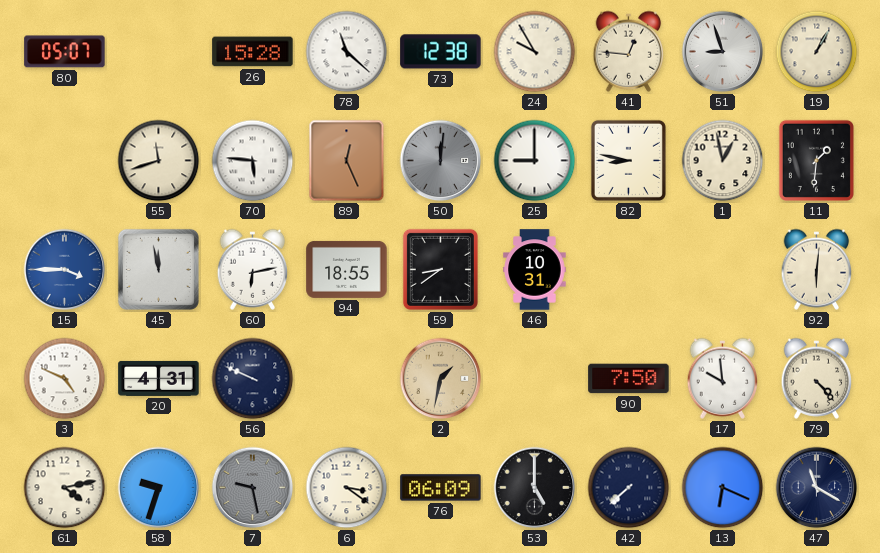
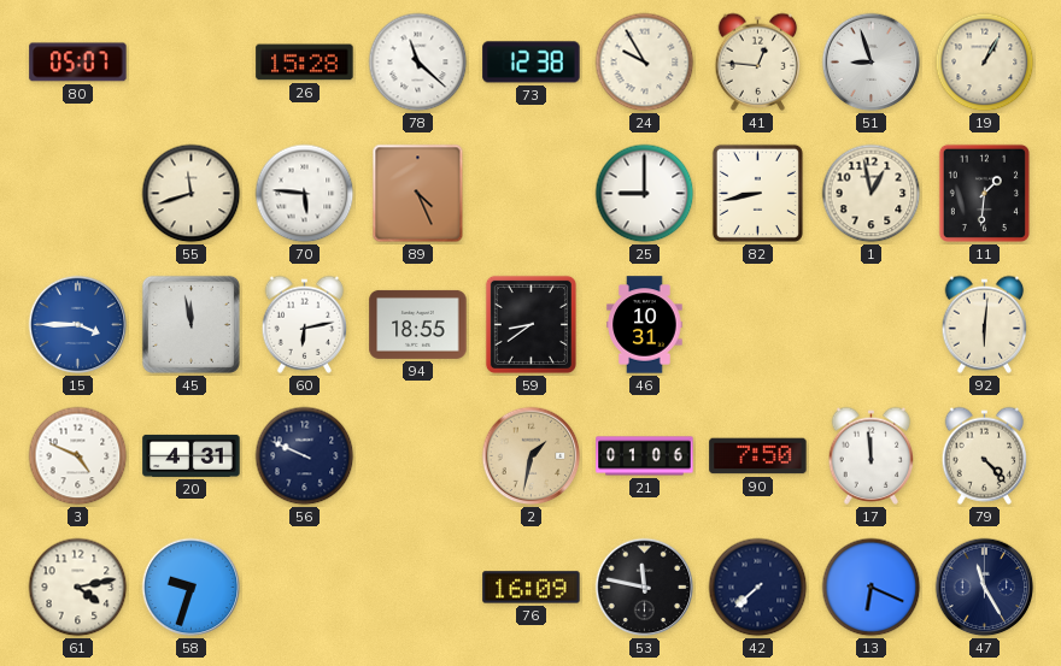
89: 12:26 -> 4:26 (418, 194)
50: 12:01 -> none (441, 161)
82: 8:47 -> 8:43 (757, 193)
21: none -> 01:06 (645, 456)
17: 9:59 -> 11:59 (872, 455)
7: 9:28 -> none (253, 488)
6: 3:21 -> none (347, 488)
76: 06:09 -> 16:09 (532, 588)
53: 5:00 -> 11:47 (645, 588)
47: 11:20 -> 11:25 (985, 588)
